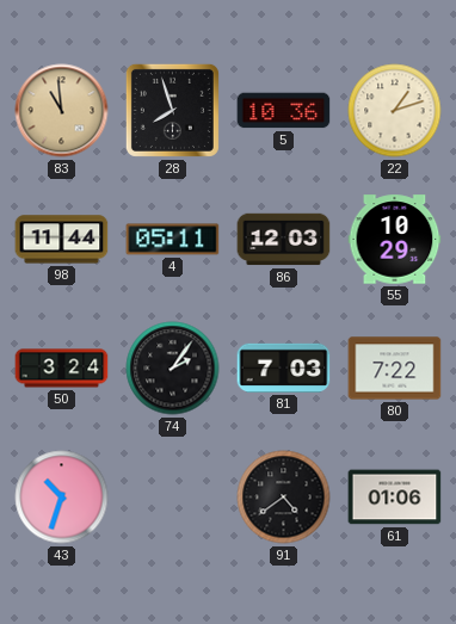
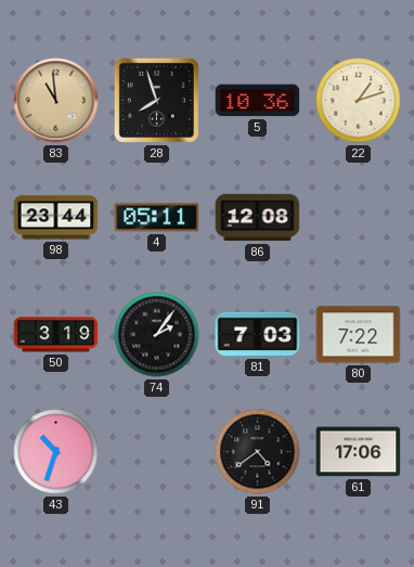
98: 11:44 -> 23:44 (56, 218)
86: 12:03 -> 12:08 (258, 218)
55: 10:29 -> none (395, 240)
50: 3:24 -> 3:19 (56, 335)
61: 01:06 -> 17:06 (359, 452)
